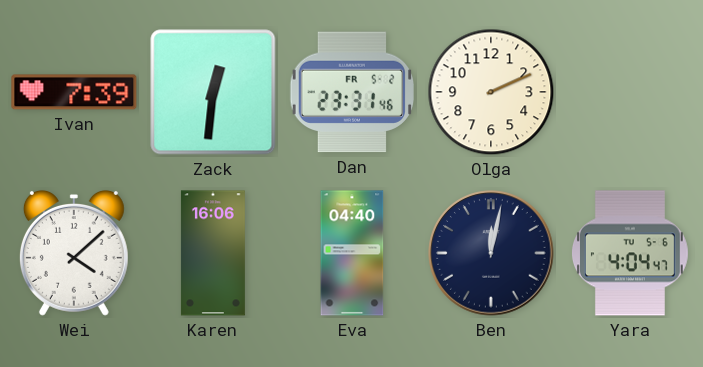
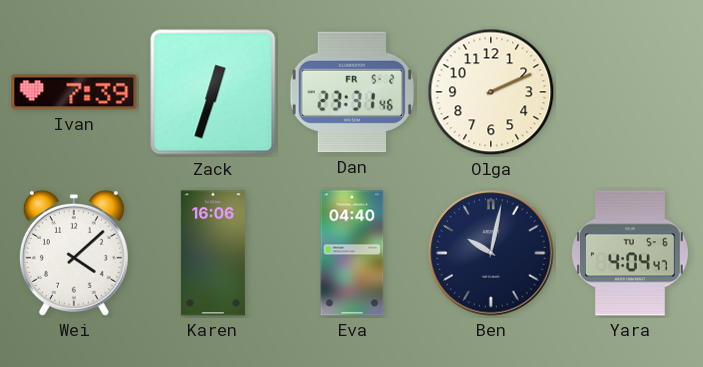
Zack: 12:31 -> 12:33 (213, 92)
Ben: 12:02 -> 10:02 (491, 253)
